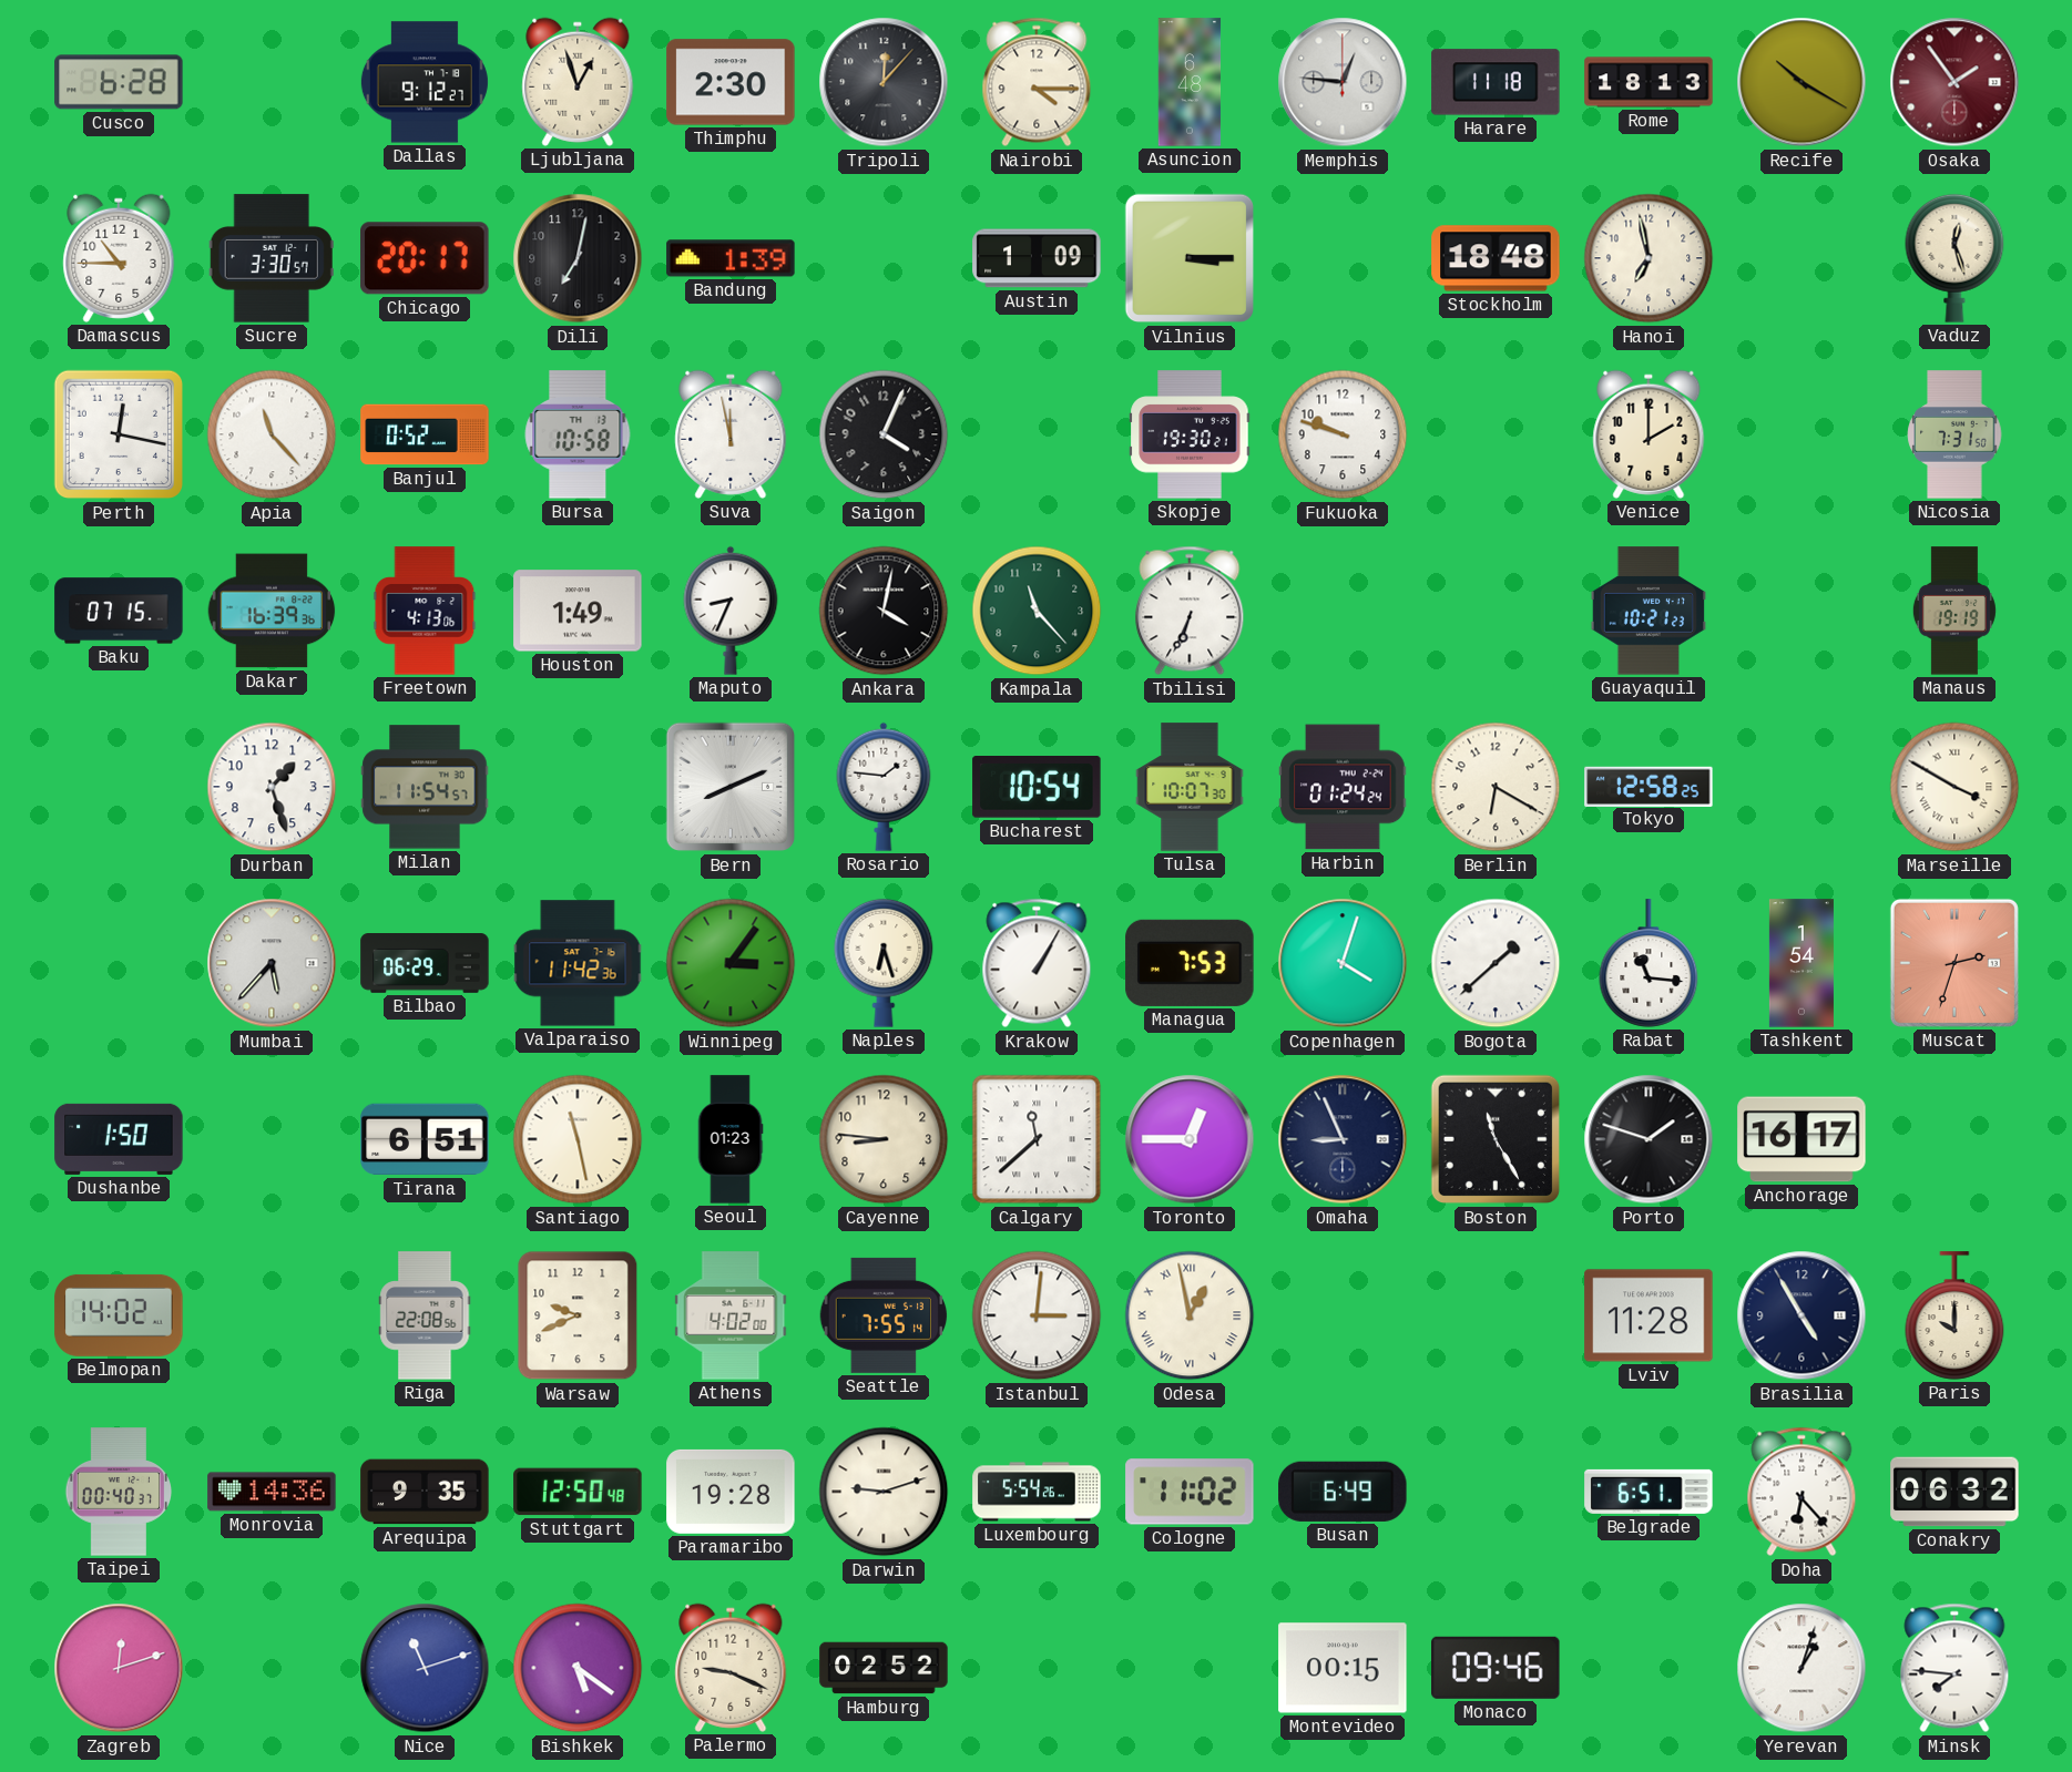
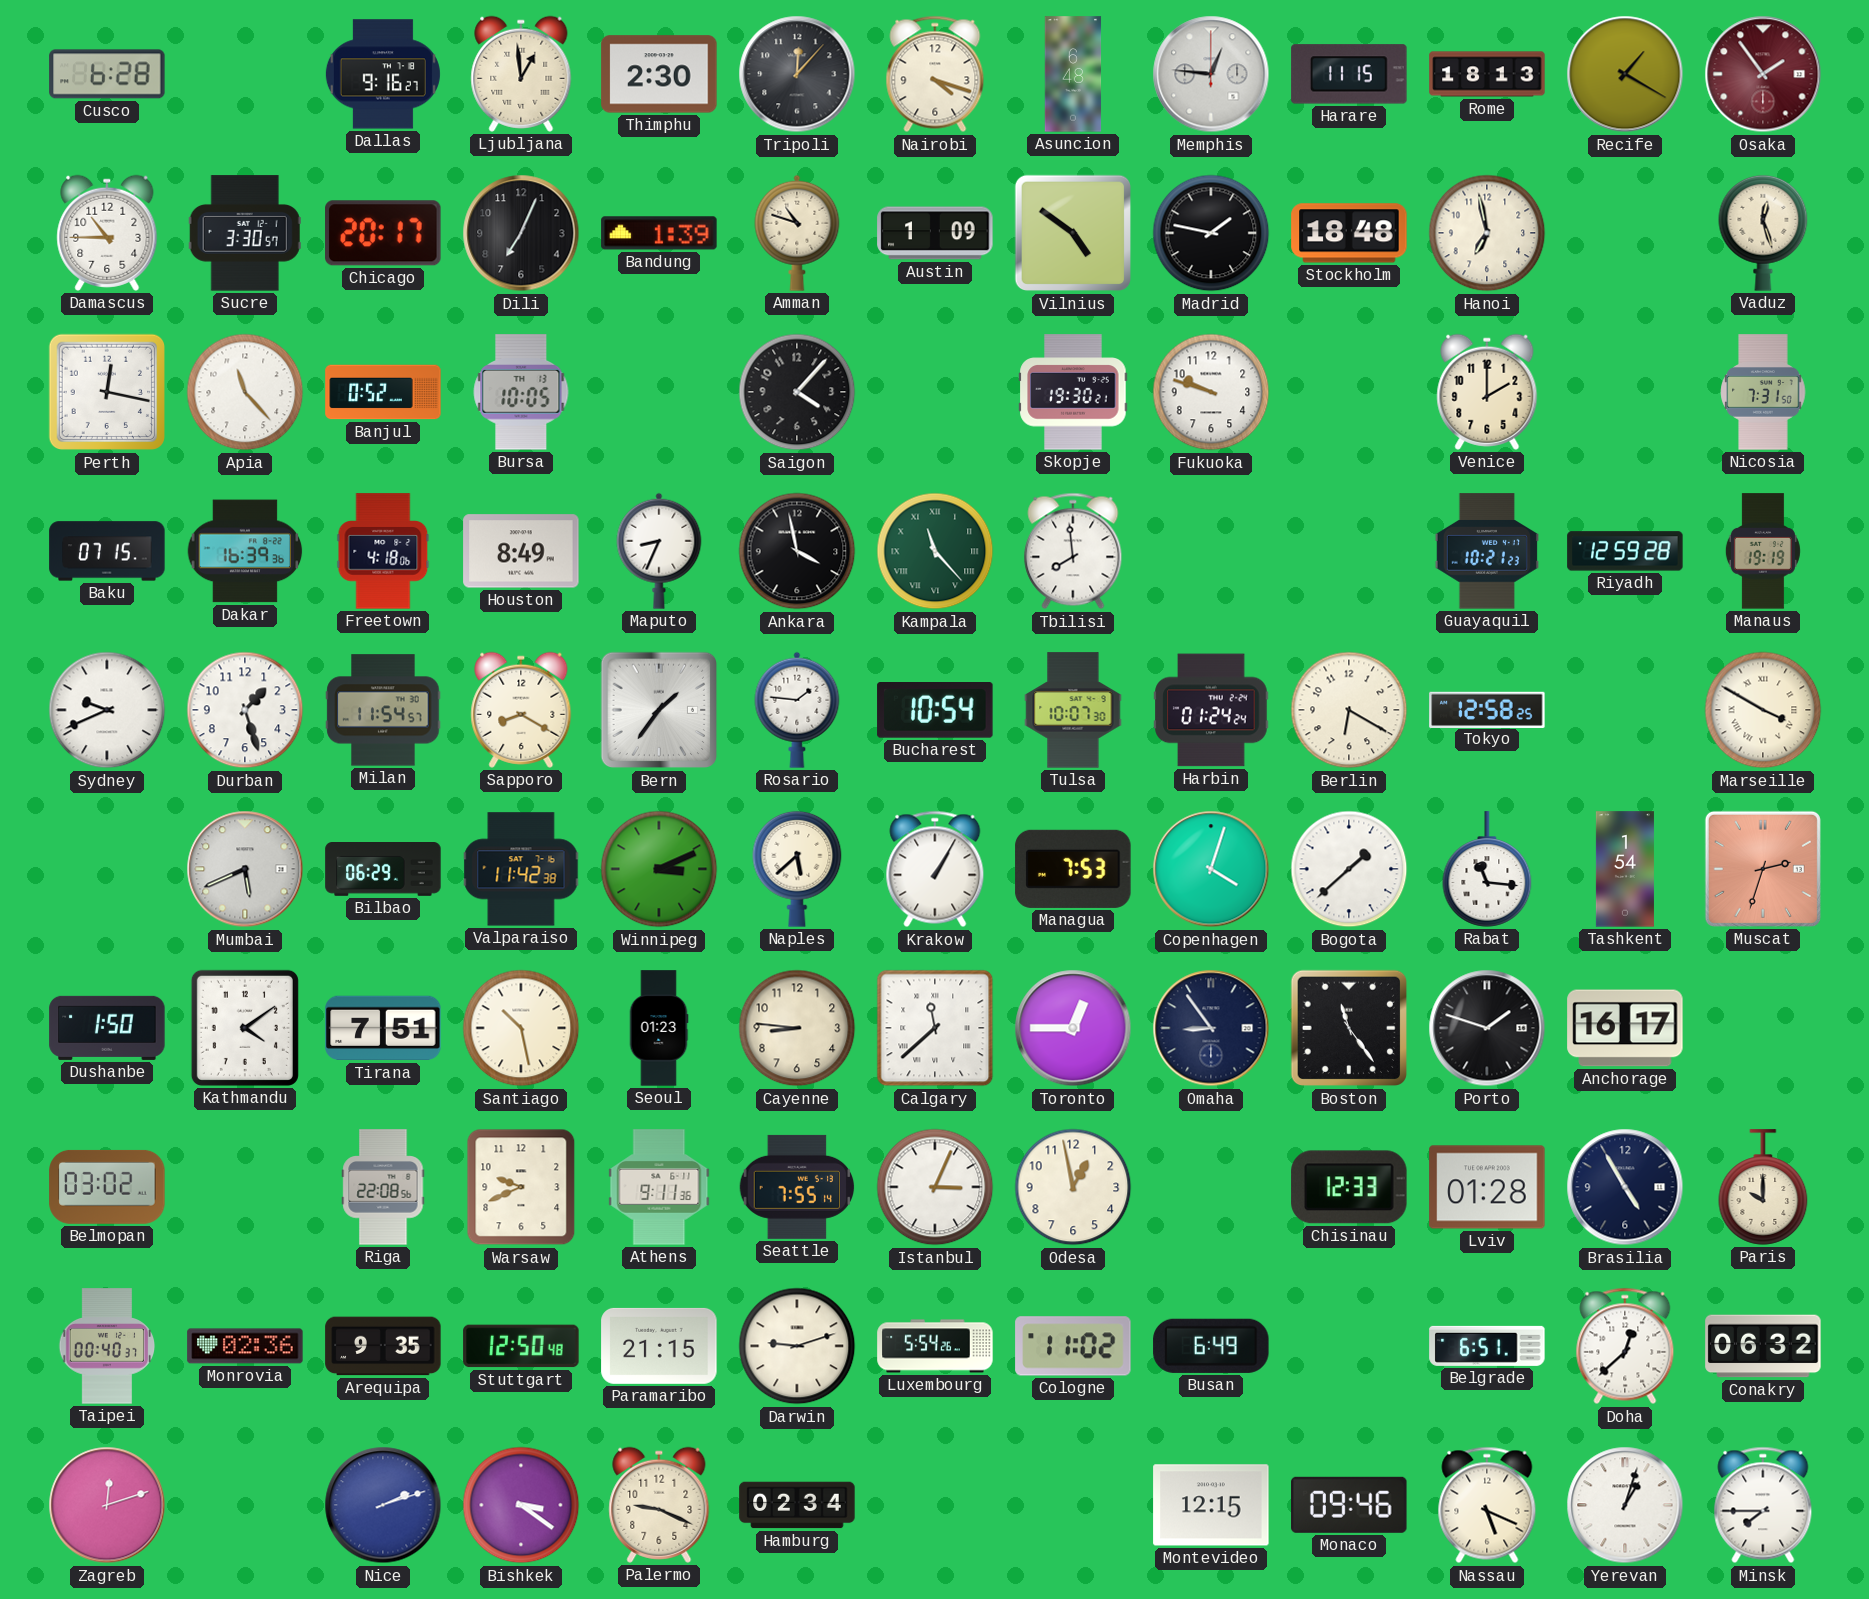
Dallas: 9:12 -> 9:16 (383, 74)
Ljubljana: 12:57 -> 12:59 (521, 74)
Nairobi: 4:15 -> 4:18 (935, 74)
Harare: 11:18 -> 11:15 (1349, 74)
Recife: 10:20 -> 1:20 (1625, 74)
Dili: 7:02 -> 7:04 (521, 233)
Amman: none -> 10:48 (797, 233)
Vilnius: 3:15 -> 4:51 (1073, 233)
Madrid: none -> 1:47 (1211, 233)
Bursa: 10:58 -> 10:05 (521, 392)
Suva: 11:58 -> none (731, 434)
Saigon: 4:04 -> 4:07 (797, 392)
Freetown: 4:13 -> 4:18 (383, 551)
Houston: 1:49 -> 8:49 (521, 551)
Ankara: 4:02 -> 3:58 (797, 551)
Kampala numerals: Arabic -> Roman (935, 551)
Tbilisi: 6:34 -> 7:59 (1073, 551)
Riyadh: none -> 12:59 (1625, 551)
Sydney: none -> 9:41 (107, 710)
Sapporo: none -> 8:20 (521, 710)
Bern: 8:11 -> 1:36 (659, 710)
Mumbai: 5:37 -> 5:41 (245, 869)
Valparaiso: 11:42:36 -> 11:42:38 (521, 869)
Winnipeg: 3:06 -> 3:11 (659, 869)
Naples: 6:27 -> 5:38 (797, 869)
Kathmandu: none -> 4:09 (245, 1028)
Tirana: 6:51 -> 7:51 (383, 1028)
Santiago: 11:28 -> 10:28 (521, 1028)
Omaha: 8:56 -> 8:54 (1211, 1028)
Boston: 11:25 -> 11:24 (1349, 1028)
Belmopan: 14:02 -> 03:02 (107, 1187)
Athens: 4:02 -> 9:11 (659, 1187)
Istanbul: 3:01 -> 3:04 (935, 1187)
Odesa numerals: Roman -> Arabic (1073, 1187)
Chisinau: none -> 12:33 (1349, 1187)
Lviv: 11:28 -> 01:28 (1487, 1187)
Monrovia: 14:36 -> 02:36 (245, 1346)
Paramaribo: 19:28 -> 21:15 (659, 1346)
Doha: 6:23 -> 12:38 (1625, 1346)
Nice: 11:12 -> 2:12 (383, 1505)
Bishkek: 5:21 -> 3:21 (521, 1505)
Hamburg: 02:52 -> 02:34 (797, 1505)
Montevideo: 00:15 -> 12:15 (1211, 1505)
Nassau: none -> 5:19 (1487, 1505)
Minsk: 7:46 -> 7:45 (1763, 1505)
